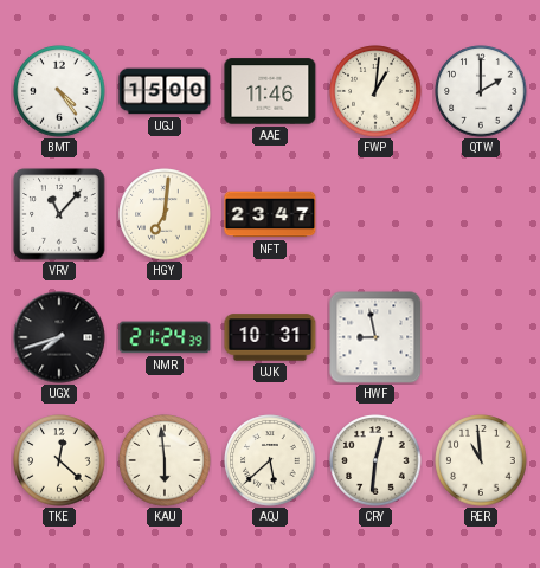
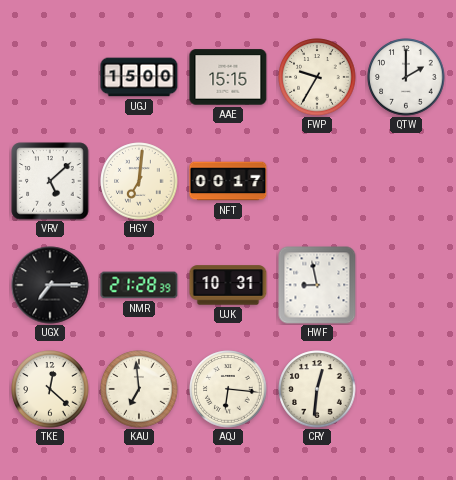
BMT: 4:24 -> none (59, 91)
AAE: 11:46 -> 15:15 (228, 77)
FWP: 1:01 -> 9:35 (317, 77)
VRV: 11:07 -> 5:08 (50, 181)
NFT: 23:47 -> 00:17 (228, 181)
UGX: 7:42 -> 7:15 (50, 285)
NMR: 21:24 -> 21:28 (139, 285)
KAU: 5:59 -> 6:59 (139, 389)
AQJ: 5:38 -> 6:16 (228, 389)
RER: 10:59 -> none (481, 460)
